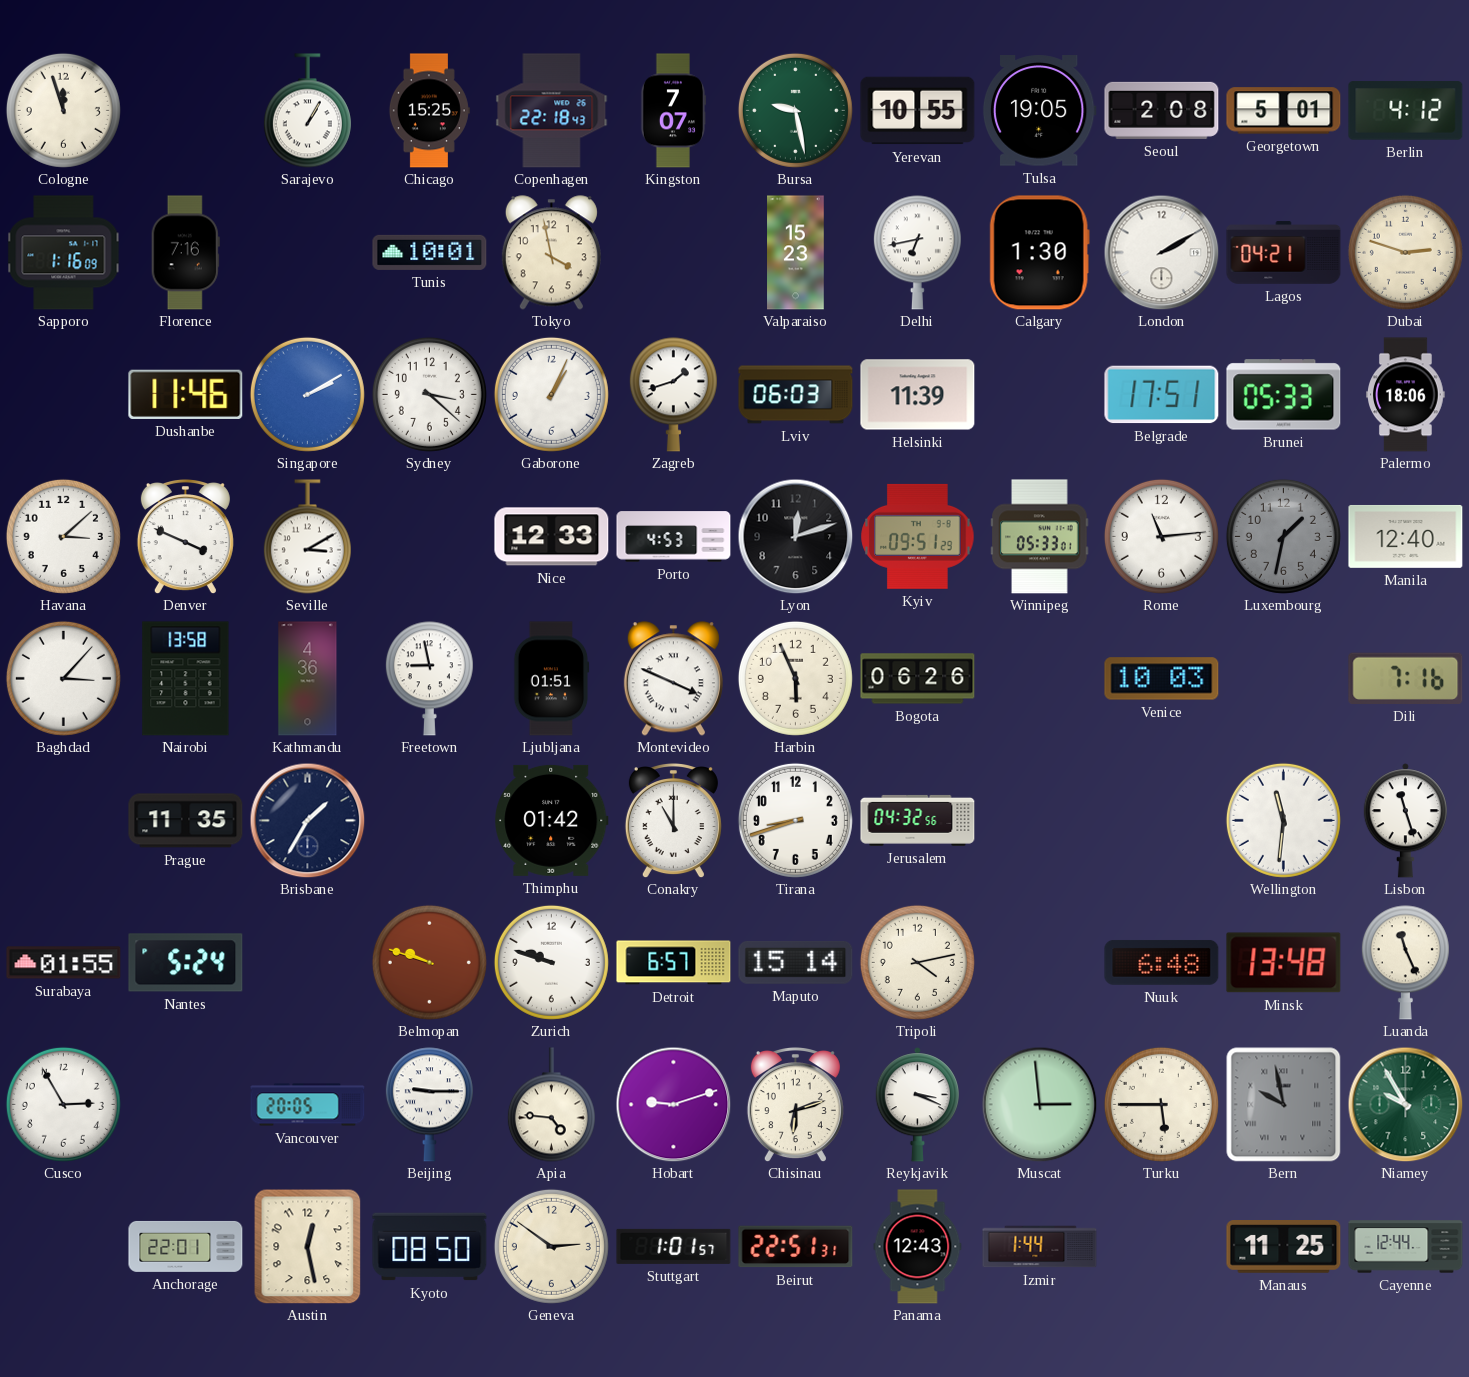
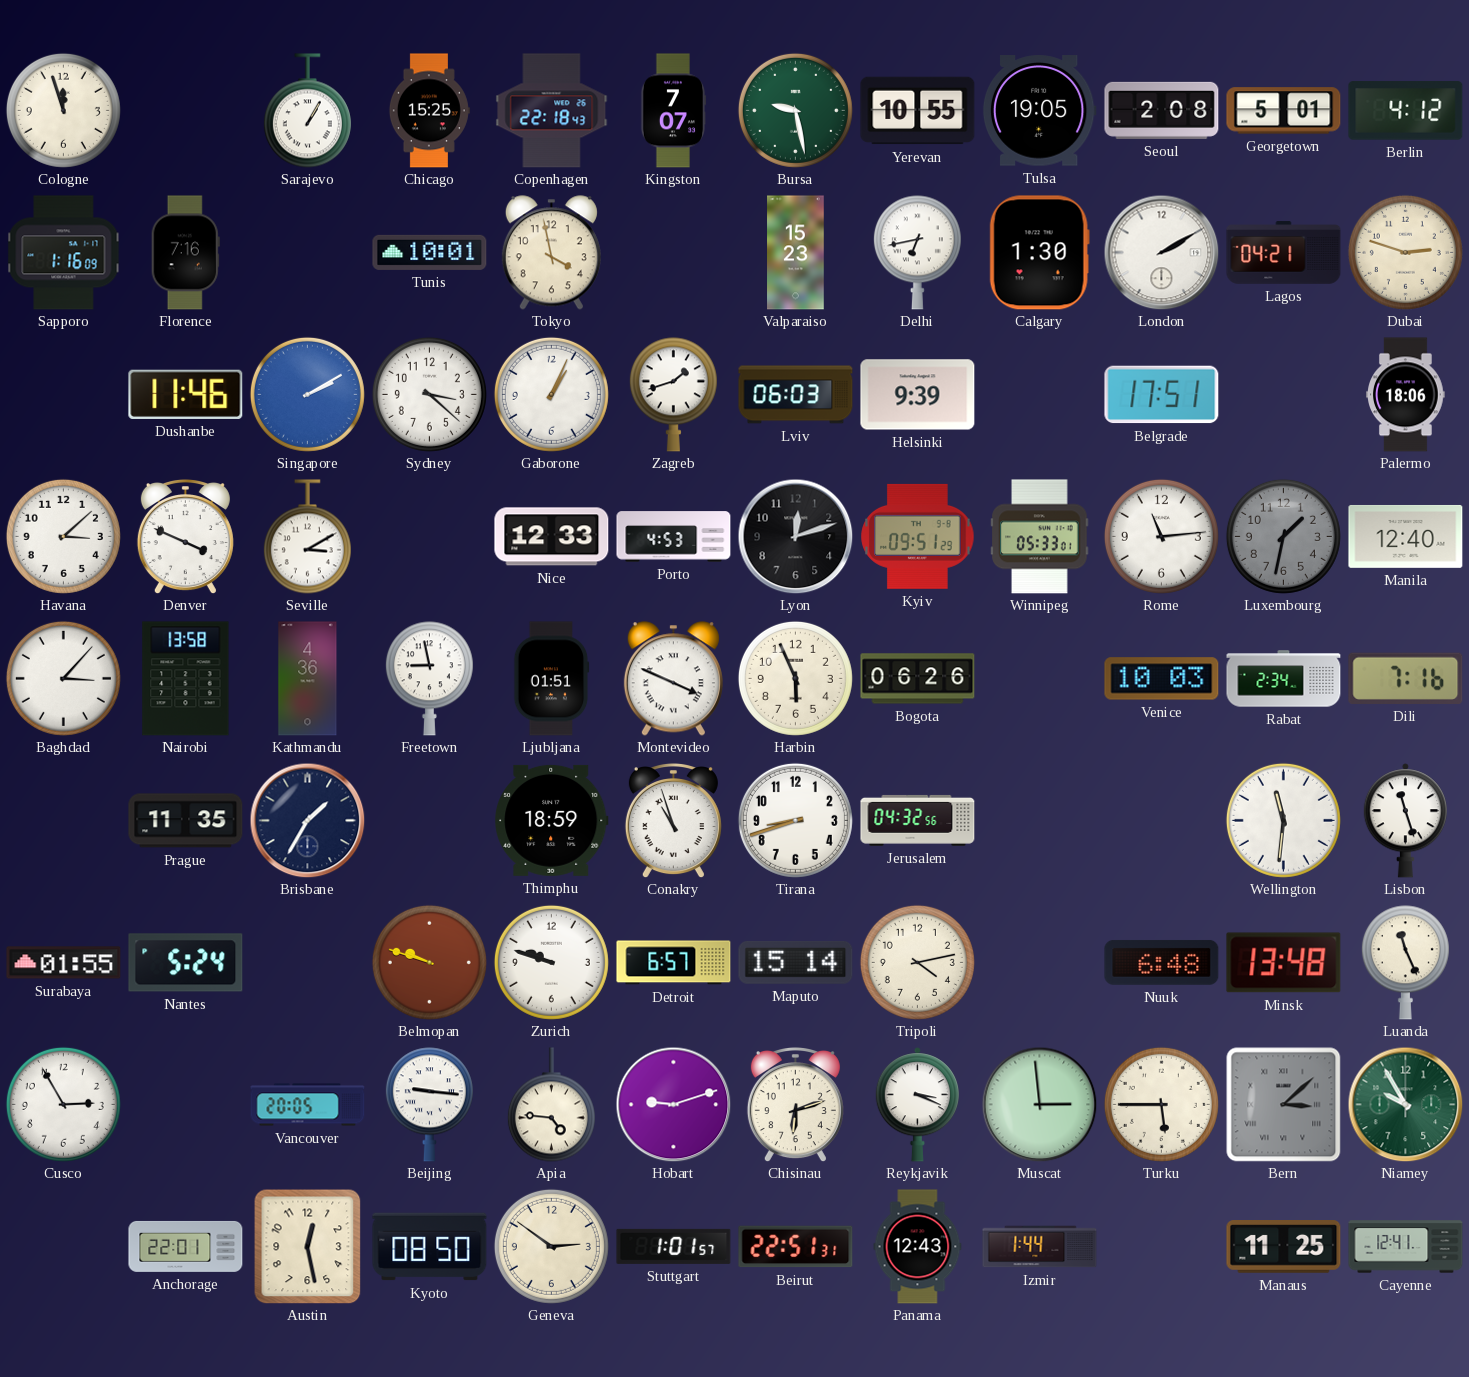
Helsinki: 11:39 -> 9:39 (918, 395)
Brunei: 05:33 -> none (1284, 395)
Rabat: none -> 2:34 (1284, 679)
Thimphu: 01:42 -> 18:59 (552, 820)
Conakry: 11:00 -> 10:57 (673, 821)
Beijing: 9:15 -> 9:16 (429, 1105)
Bern: 9:58 -> 3:08 (1284, 1105)
Cayenne: 12:44 -> 12:41 (1406, 1247)
